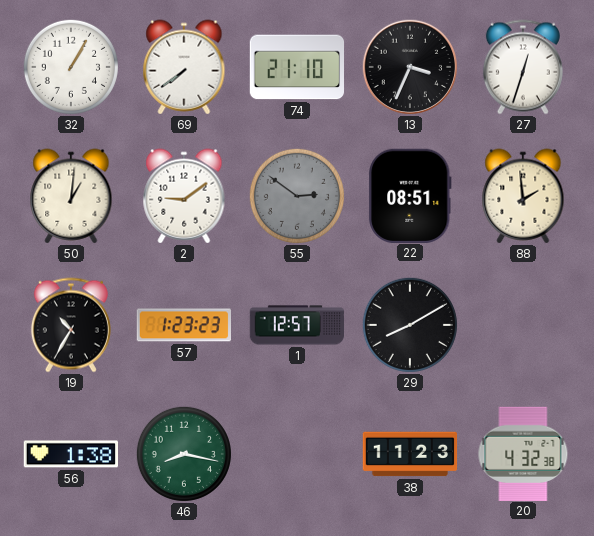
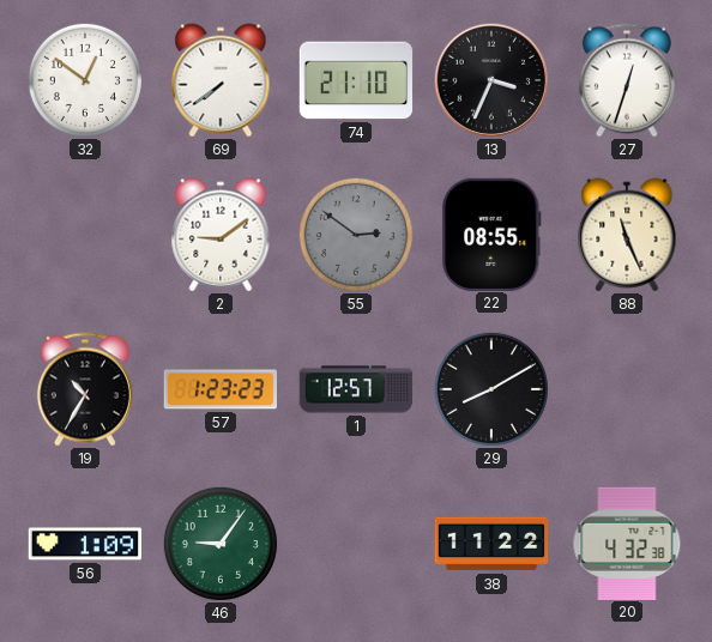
32: 1:05 -> 12:51 (85, 80)
50: 1:01 -> none (71, 196)
22: 08:51 -> 08:55 (493, 234)
88: 1:59 -> 11:26 (627, 235)
56: 1:38 -> 1:09 (84, 544)
46: 8:17 -> 9:06 (221, 544)
38: 11:23 -> 11:22 (491, 544)
